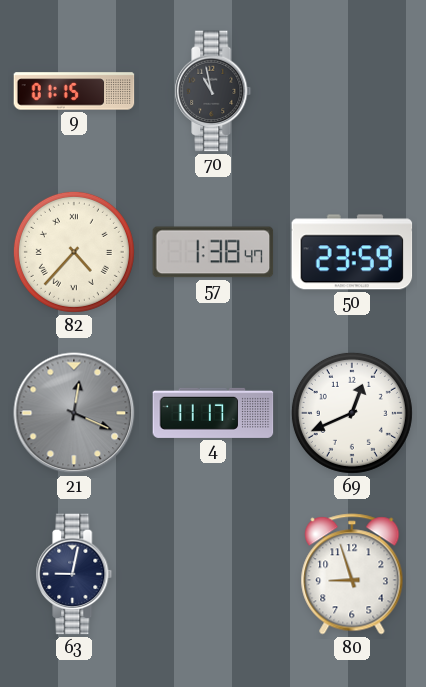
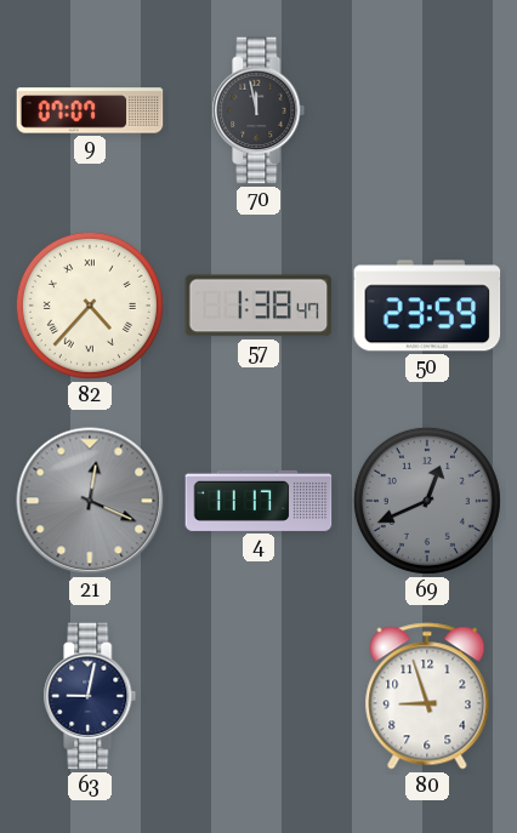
9: 01:15 -> 07:07 (90, 110)
70: 10:58 -> 11:58 (258, 110)
69 dial: white -> grey (427, 501)
